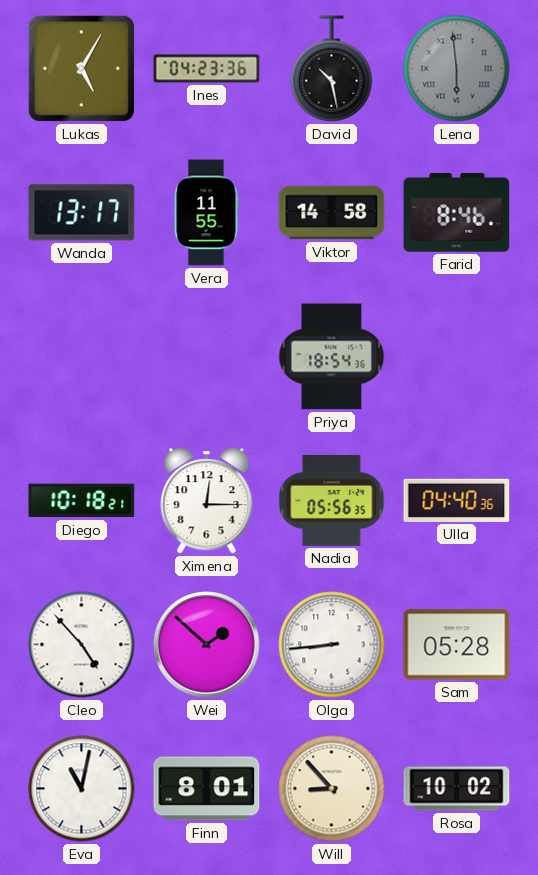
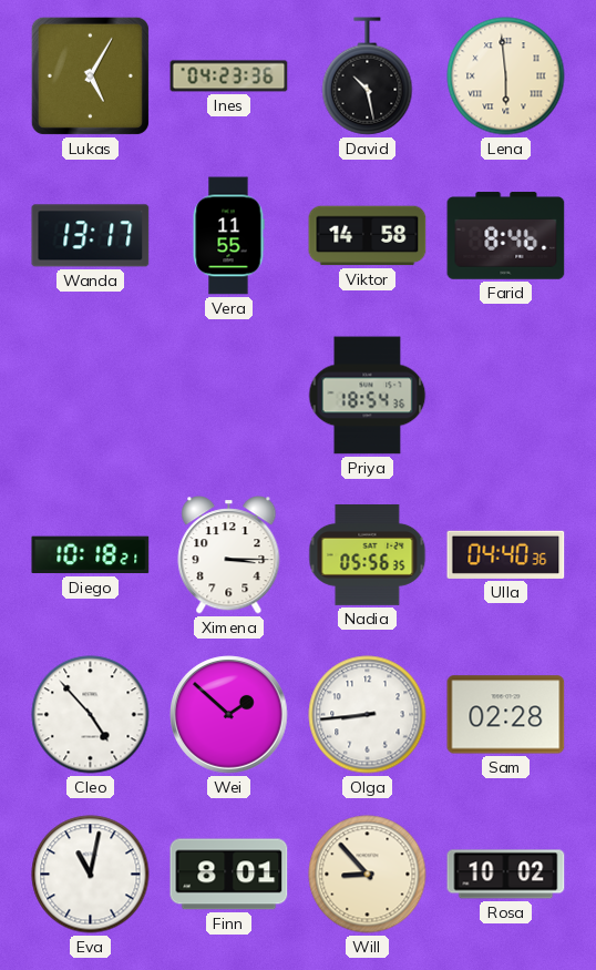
Lena dial: grey -> cream (506, 76)
Ximena: 12:15 -> 3:15 (229, 555)
Sam: 05:28 -> 02:28 (506, 715)
